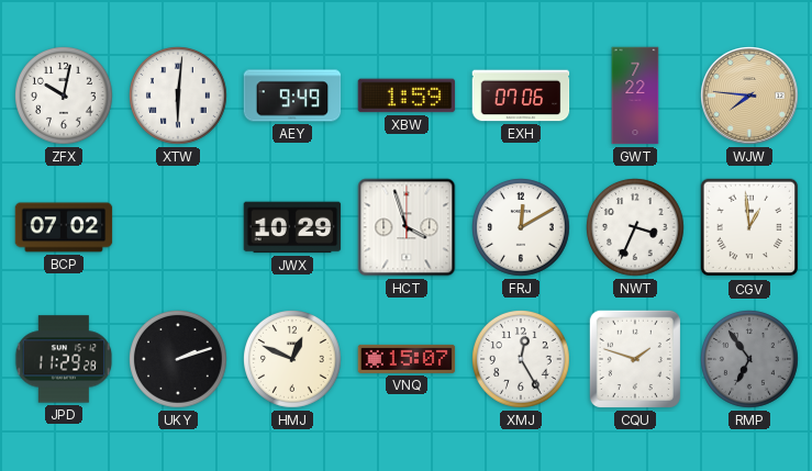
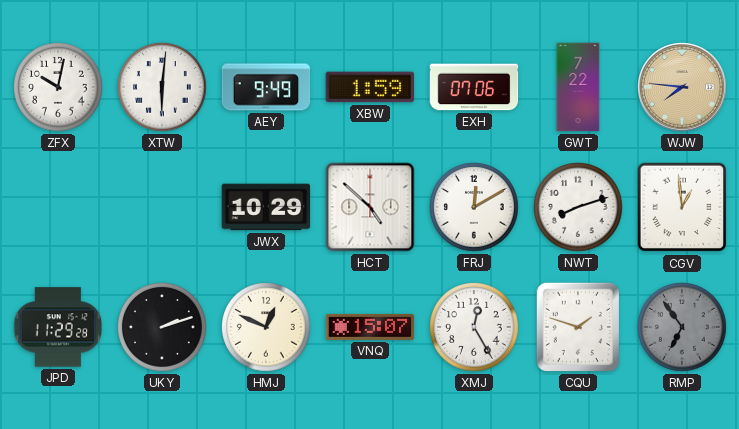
BCP: 07:02 -> none (64, 227)
HCT: 3:57 -> 4:52 (370, 207)
NWT: 3:34 -> 8:12 (579, 208)
